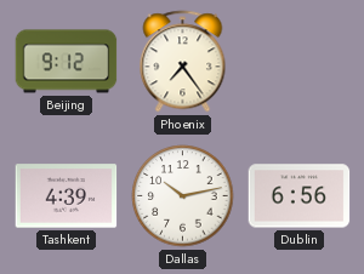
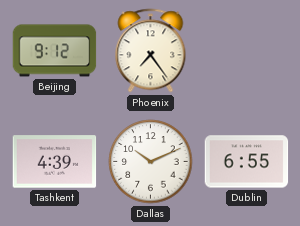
Dallas: 10:13 -> 10:11 (151, 162)
Dublin: 6:56 -> 6:55 (247, 162)
